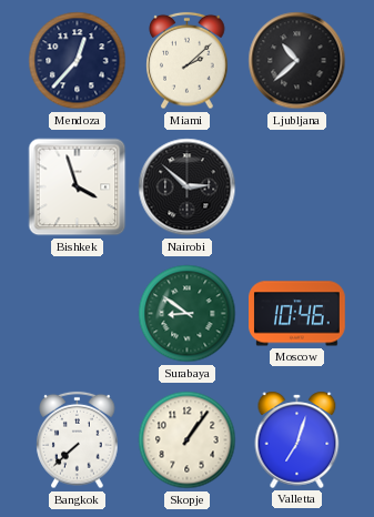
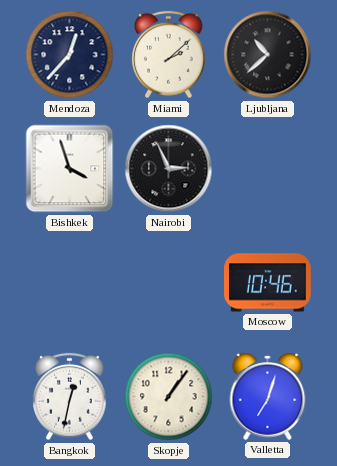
Nairobi: 2:52 -> 2:56 (169, 169)
Surabaya: 8:51 -> none (188, 314)
Bangkok: 7:38 -> 12:32 (70, 397)
